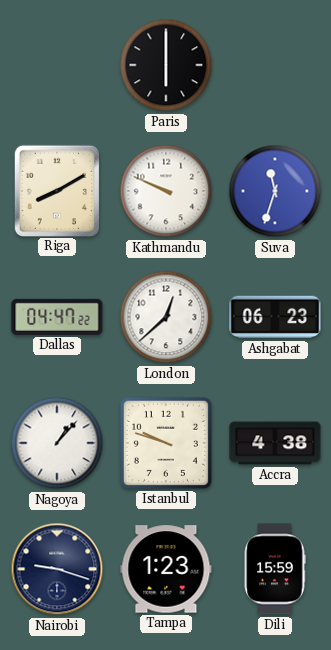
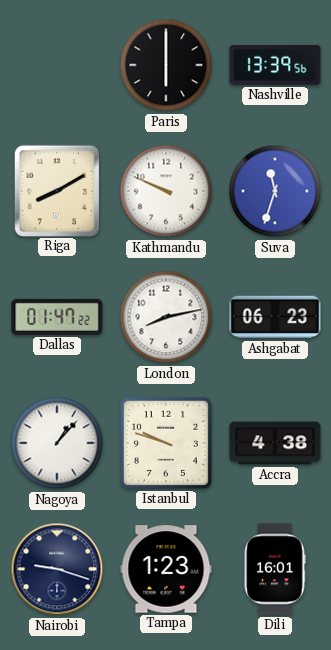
Nashville: none -> 13:39 (275, 65)
Dallas: 04:47 -> 01:47 (57, 317)
London: 12:38 -> 8:13 (166, 317)
Dili: 15:59 -> 16:01 (275, 569)
